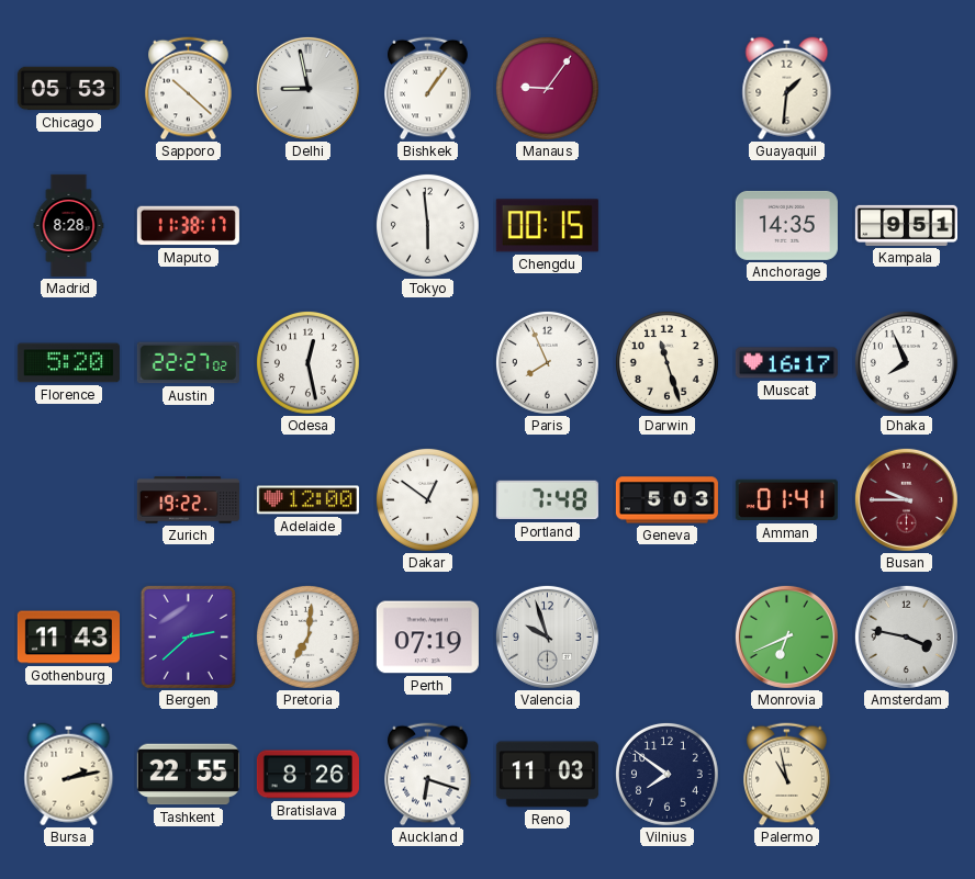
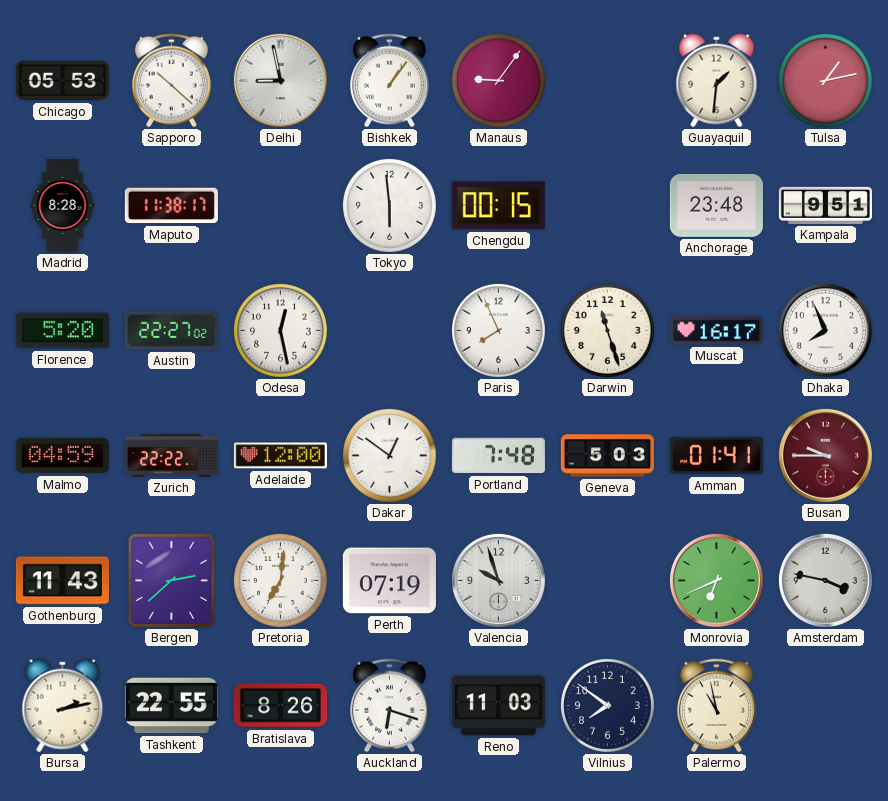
Tulsa: none -> 1:13 (825, 80)
Anchorage: 14:35 -> 23:48 (716, 205)
Malmo: none -> 04:59 (62, 456)
Zurich: 19:22 -> 22:22 (171, 456)
